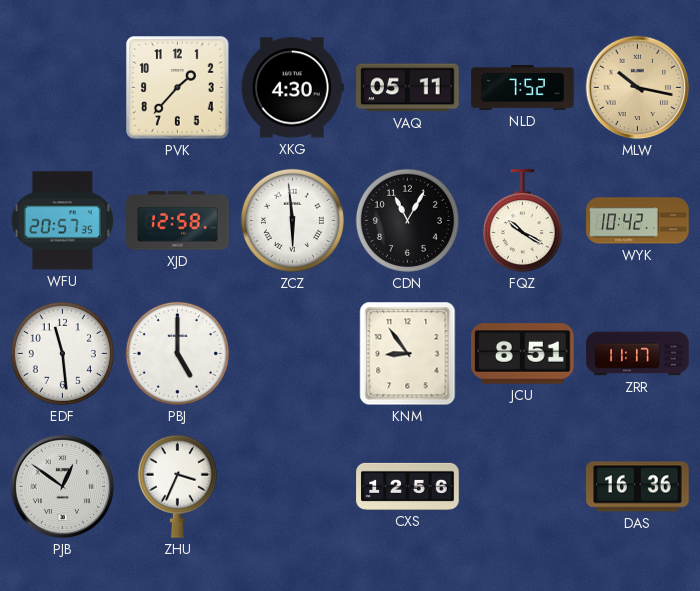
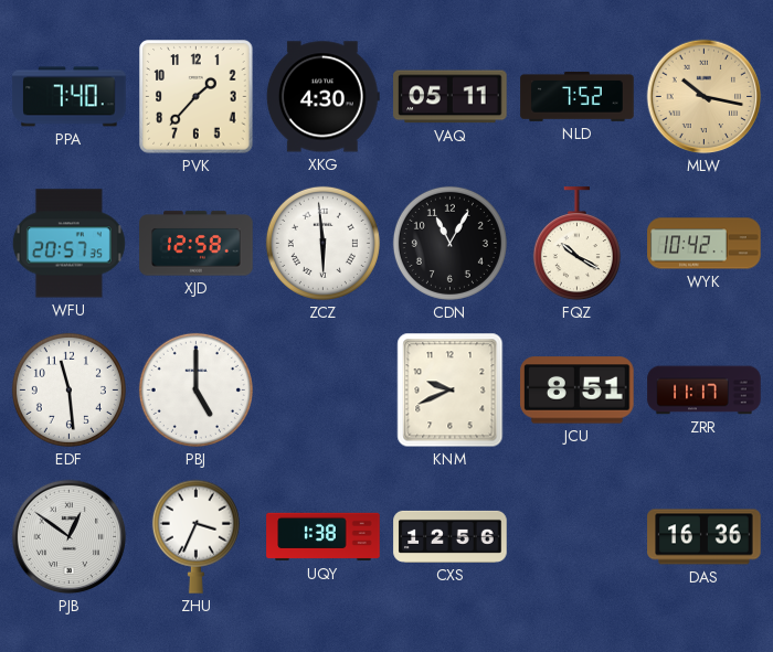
PPA: none -> 7:40 (70, 97)
KNM: 8:54 -> 9:41 (451, 391)
UQY: none -> 1:38 (324, 537)
